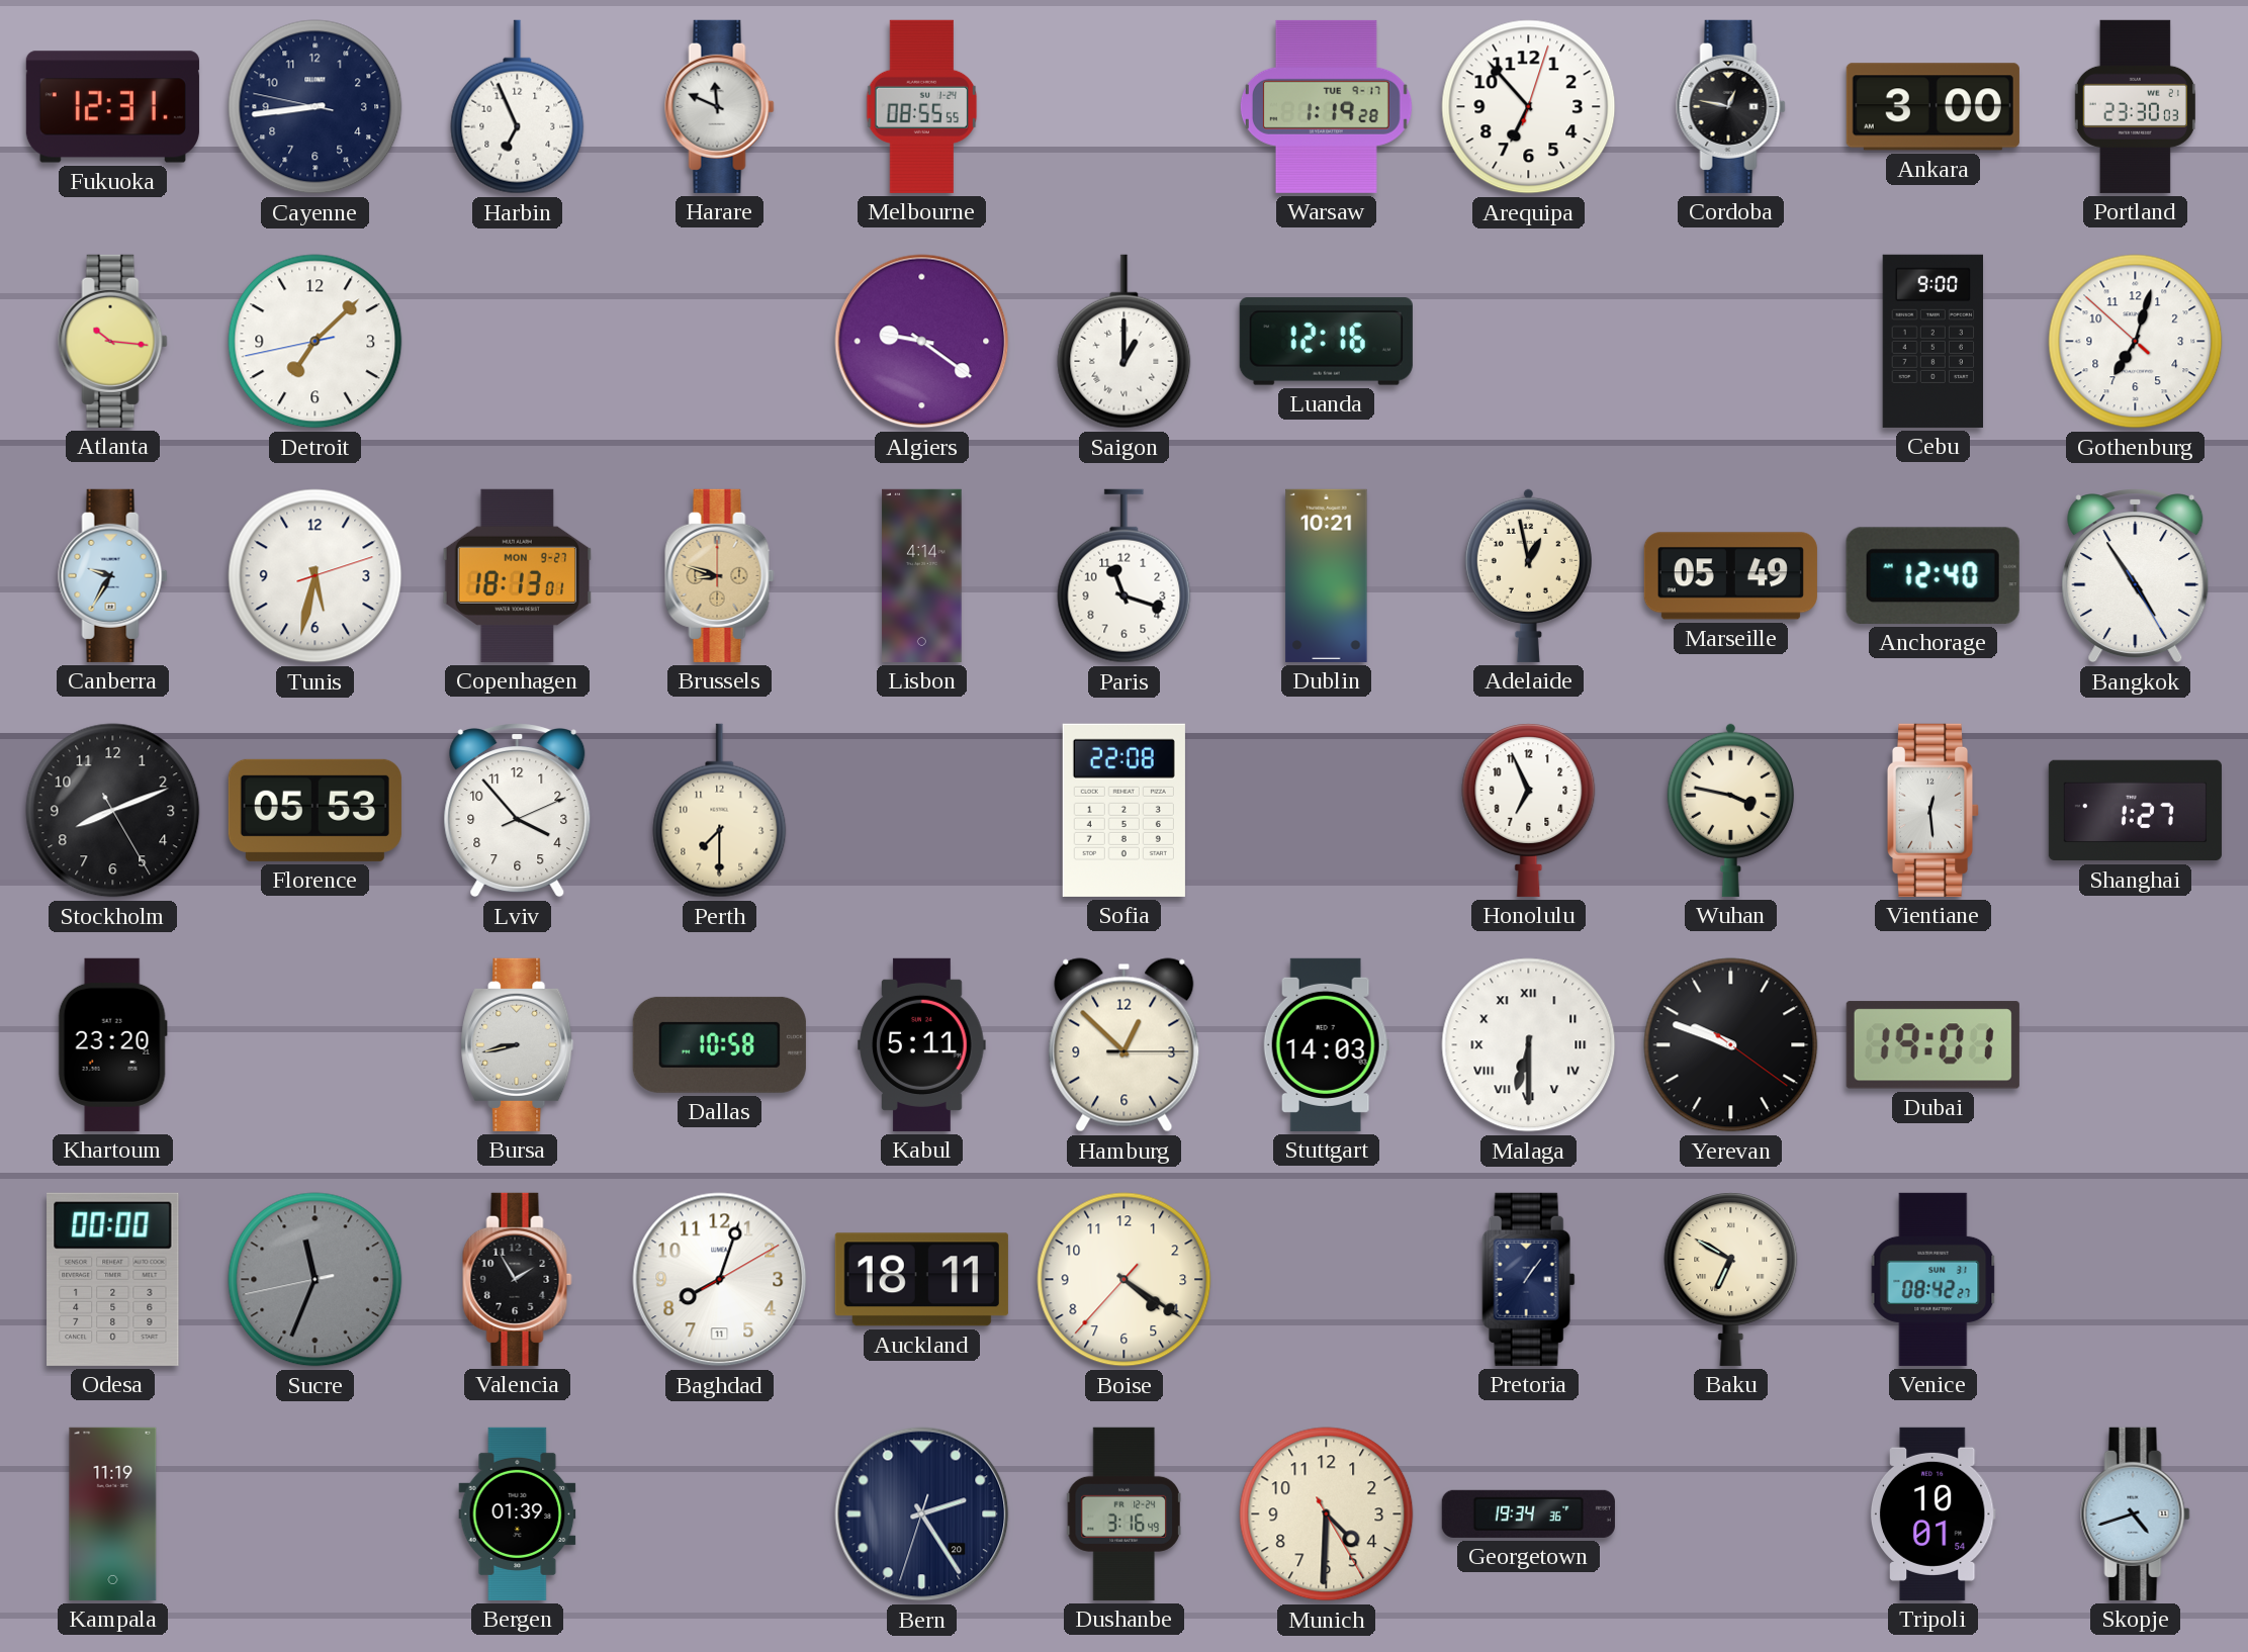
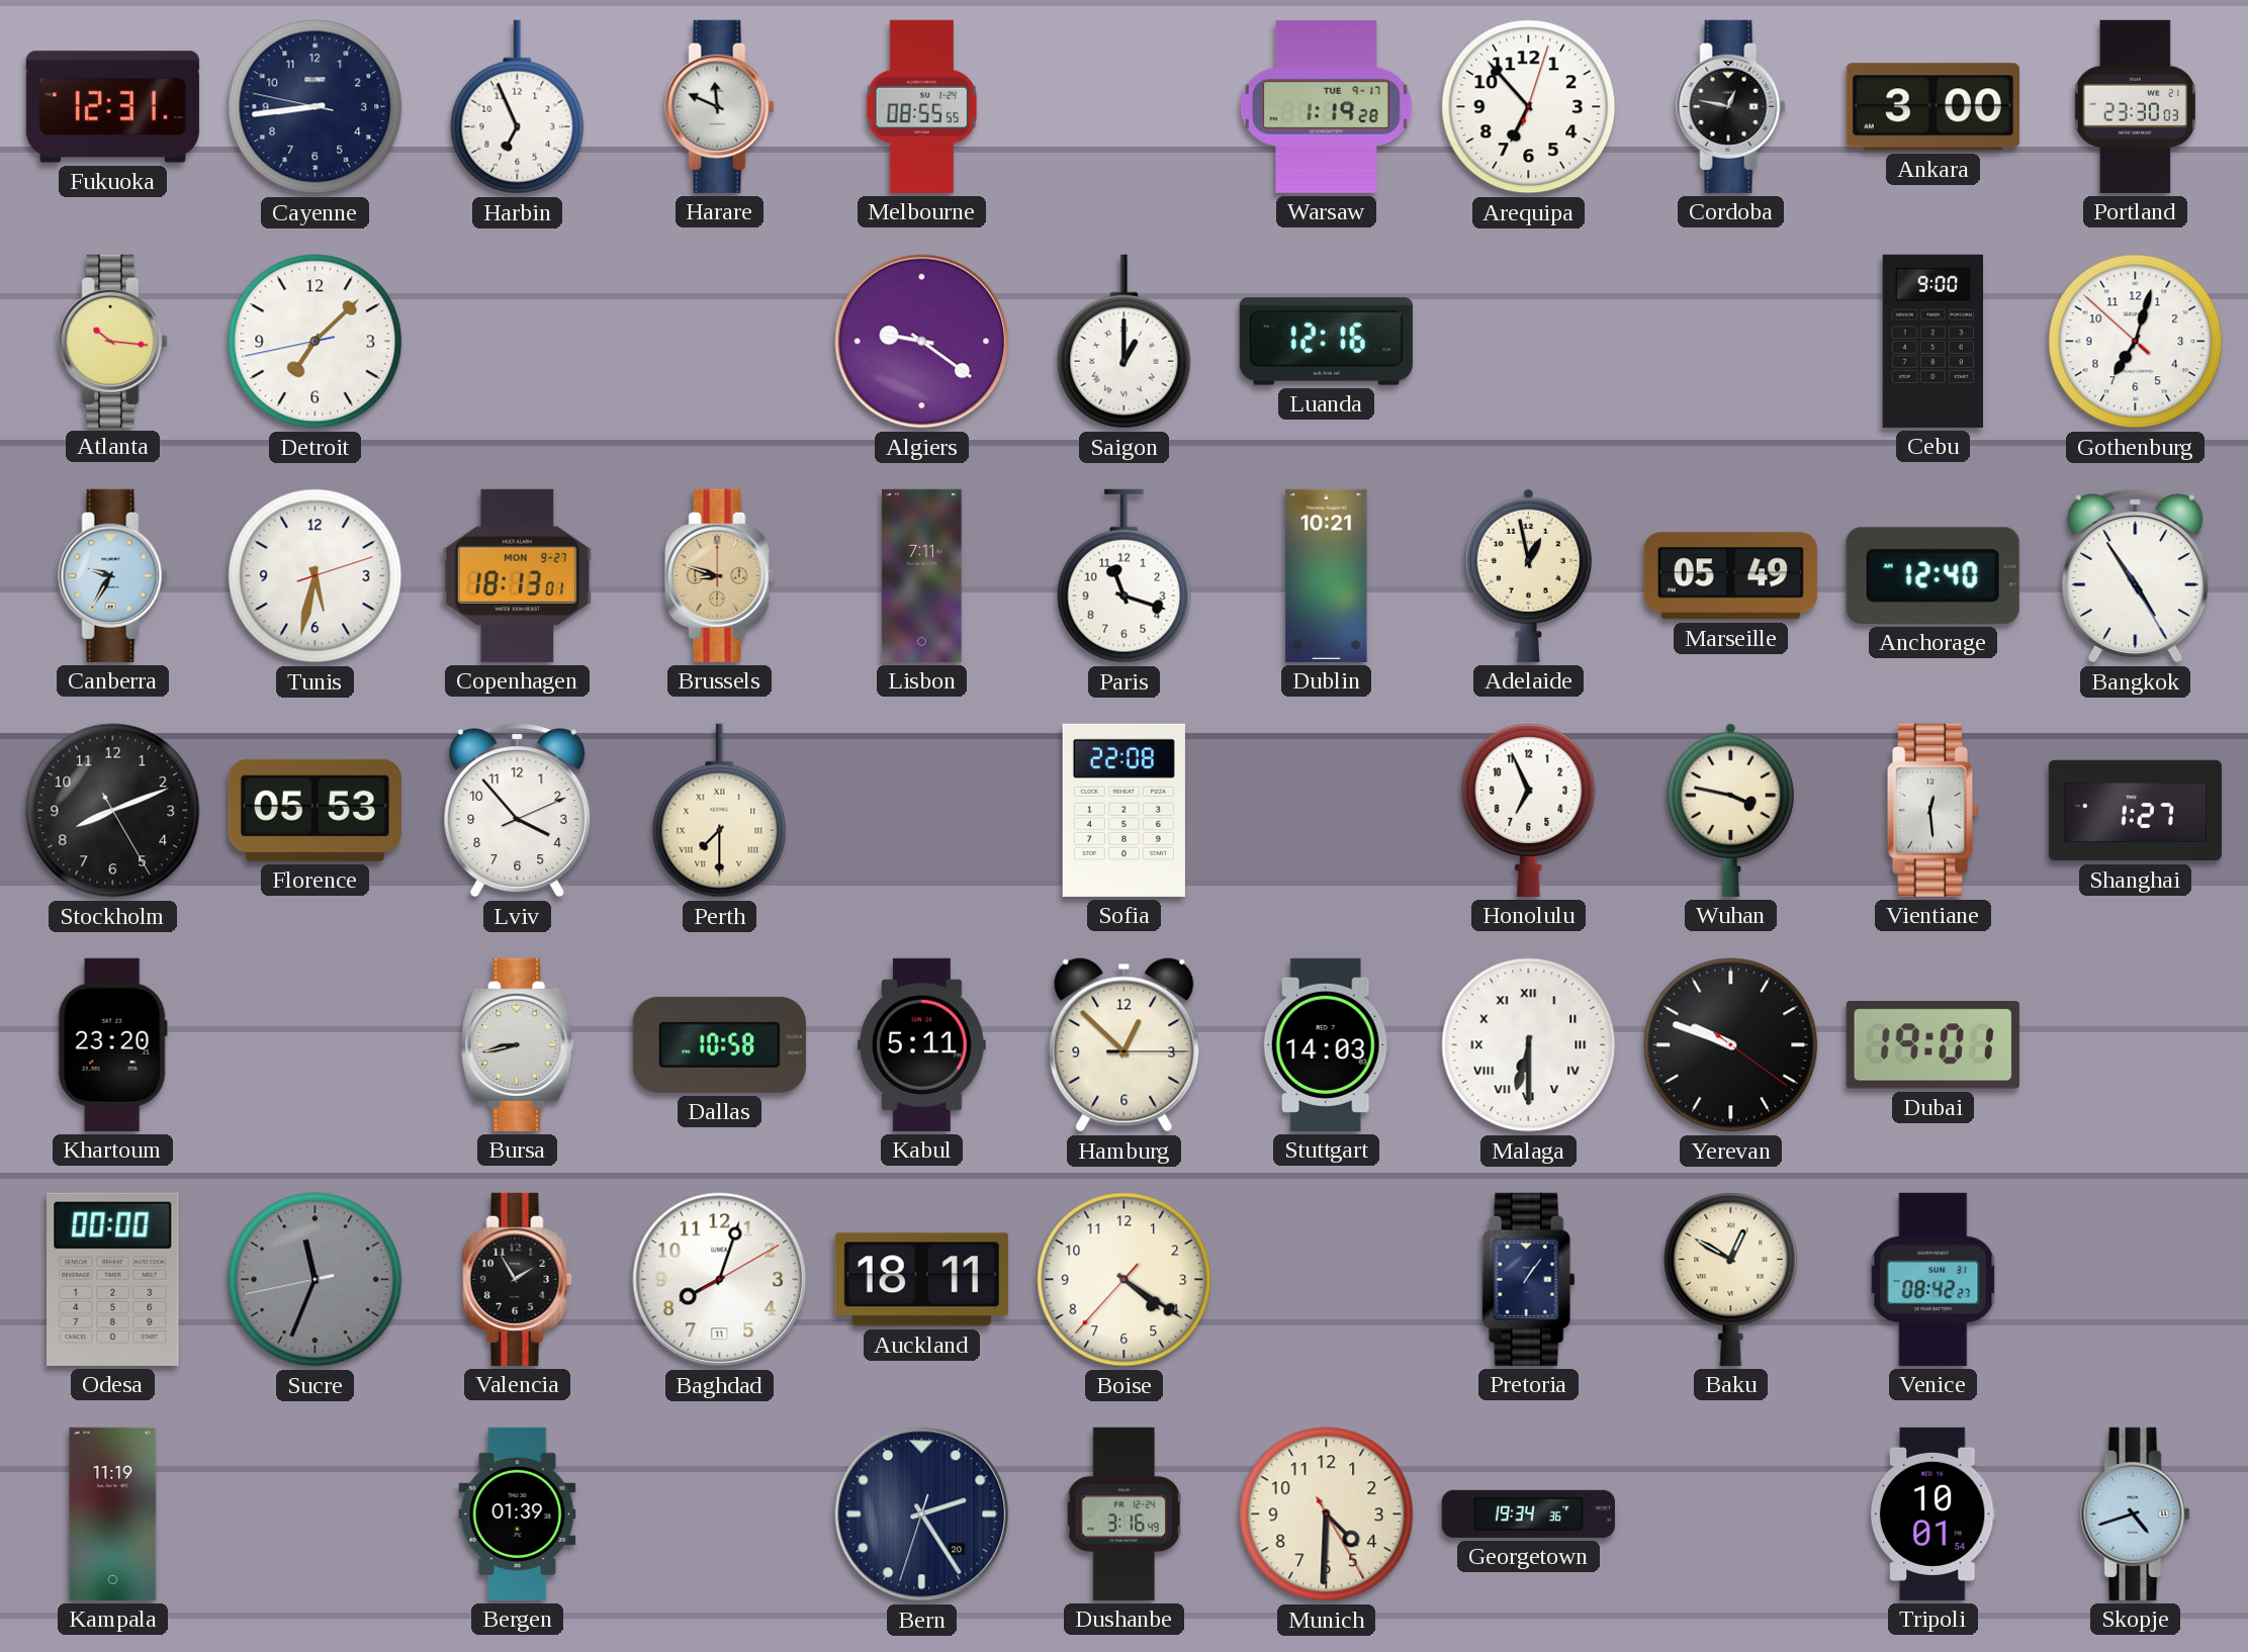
Lisbon: 4:14 -> 7:11 (922, 575)
Perth numerals: Arabic -> Roman (720, 811)
Baku: 6:50 -> 12:50 (1731, 1279)
